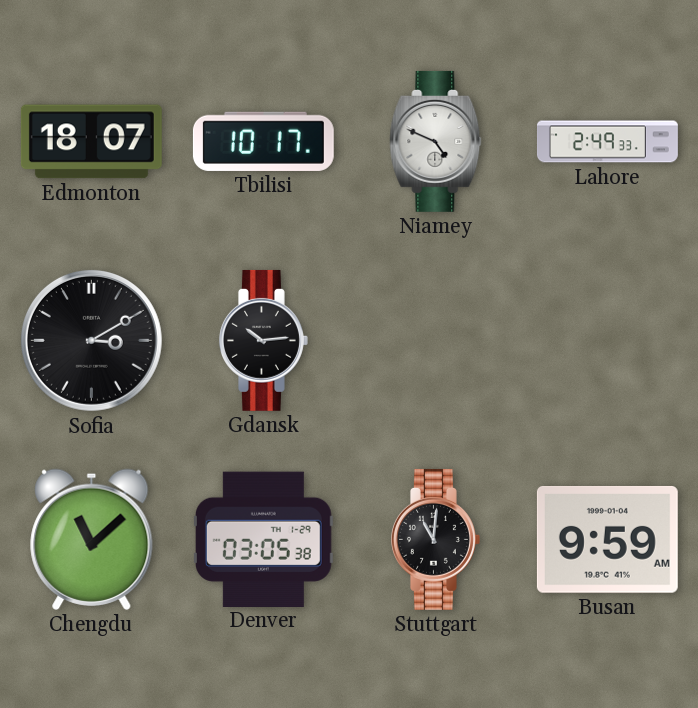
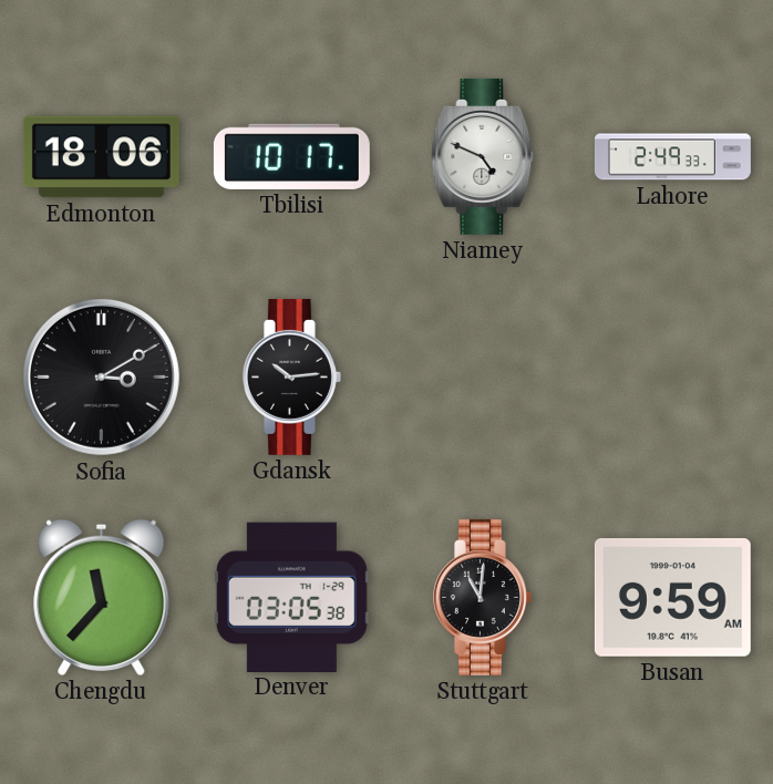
Edmonton: 18:07 -> 18:06 (101, 157)
Chengdu: 11:08 -> 11:37 (102, 597)
